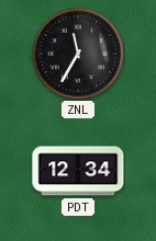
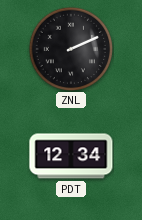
ZNL: 11:35 -> 2:11 (70, 48)
